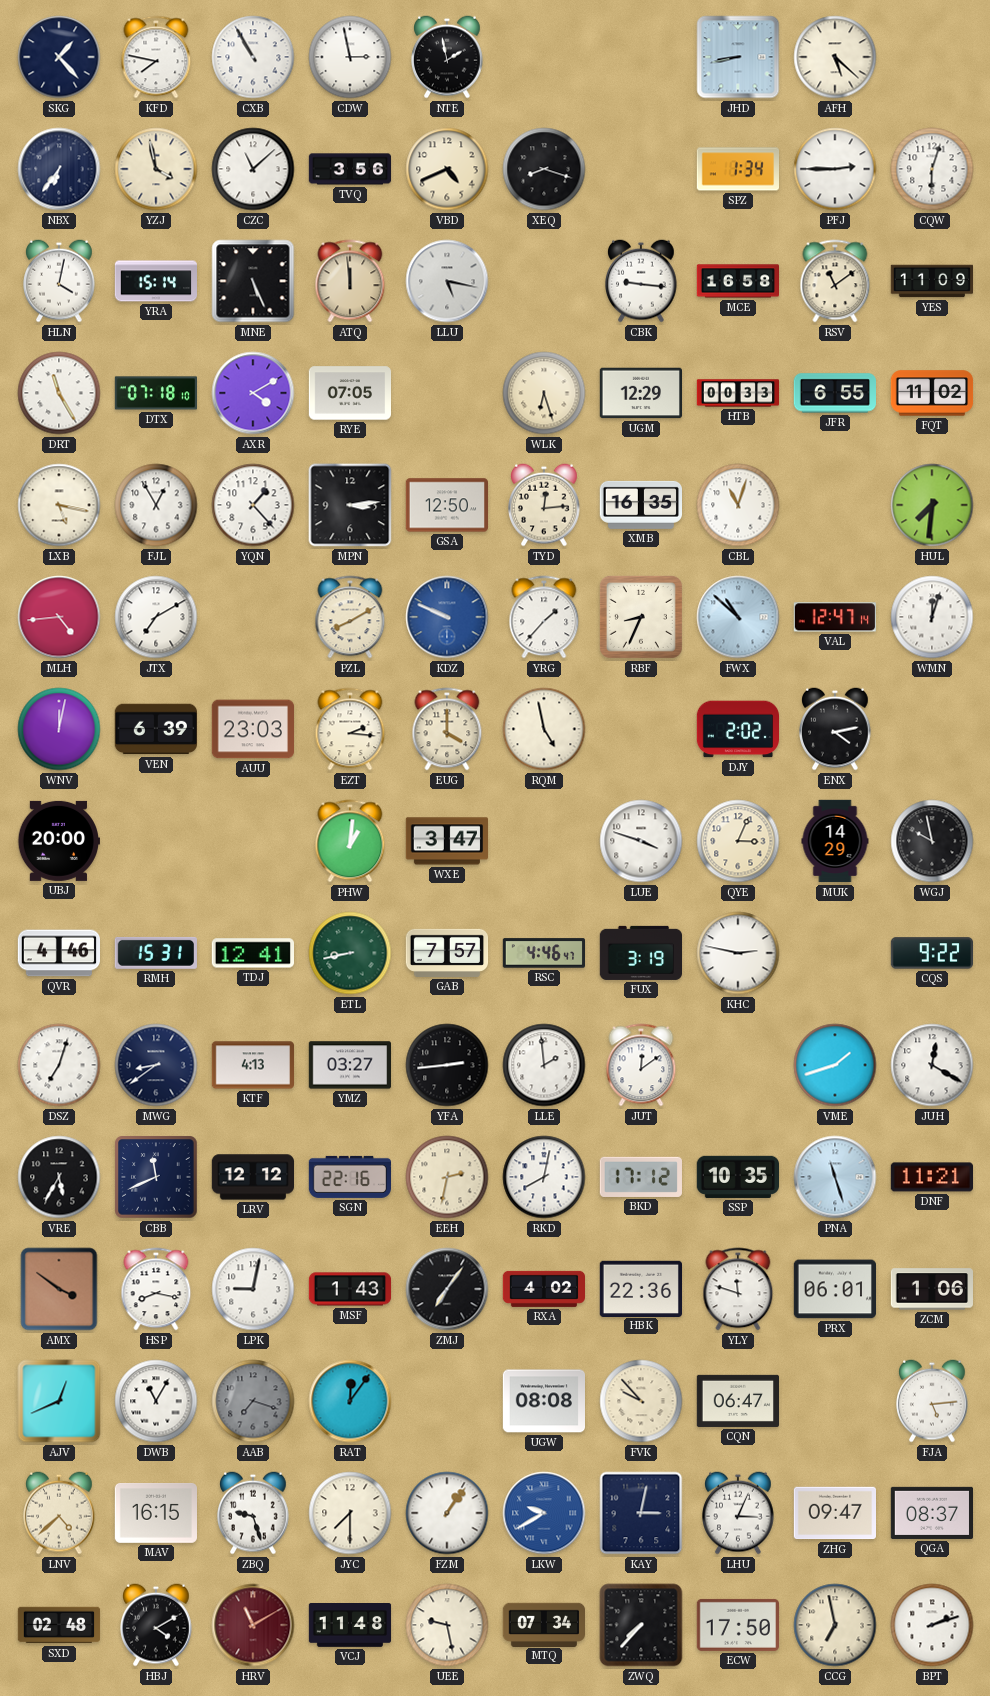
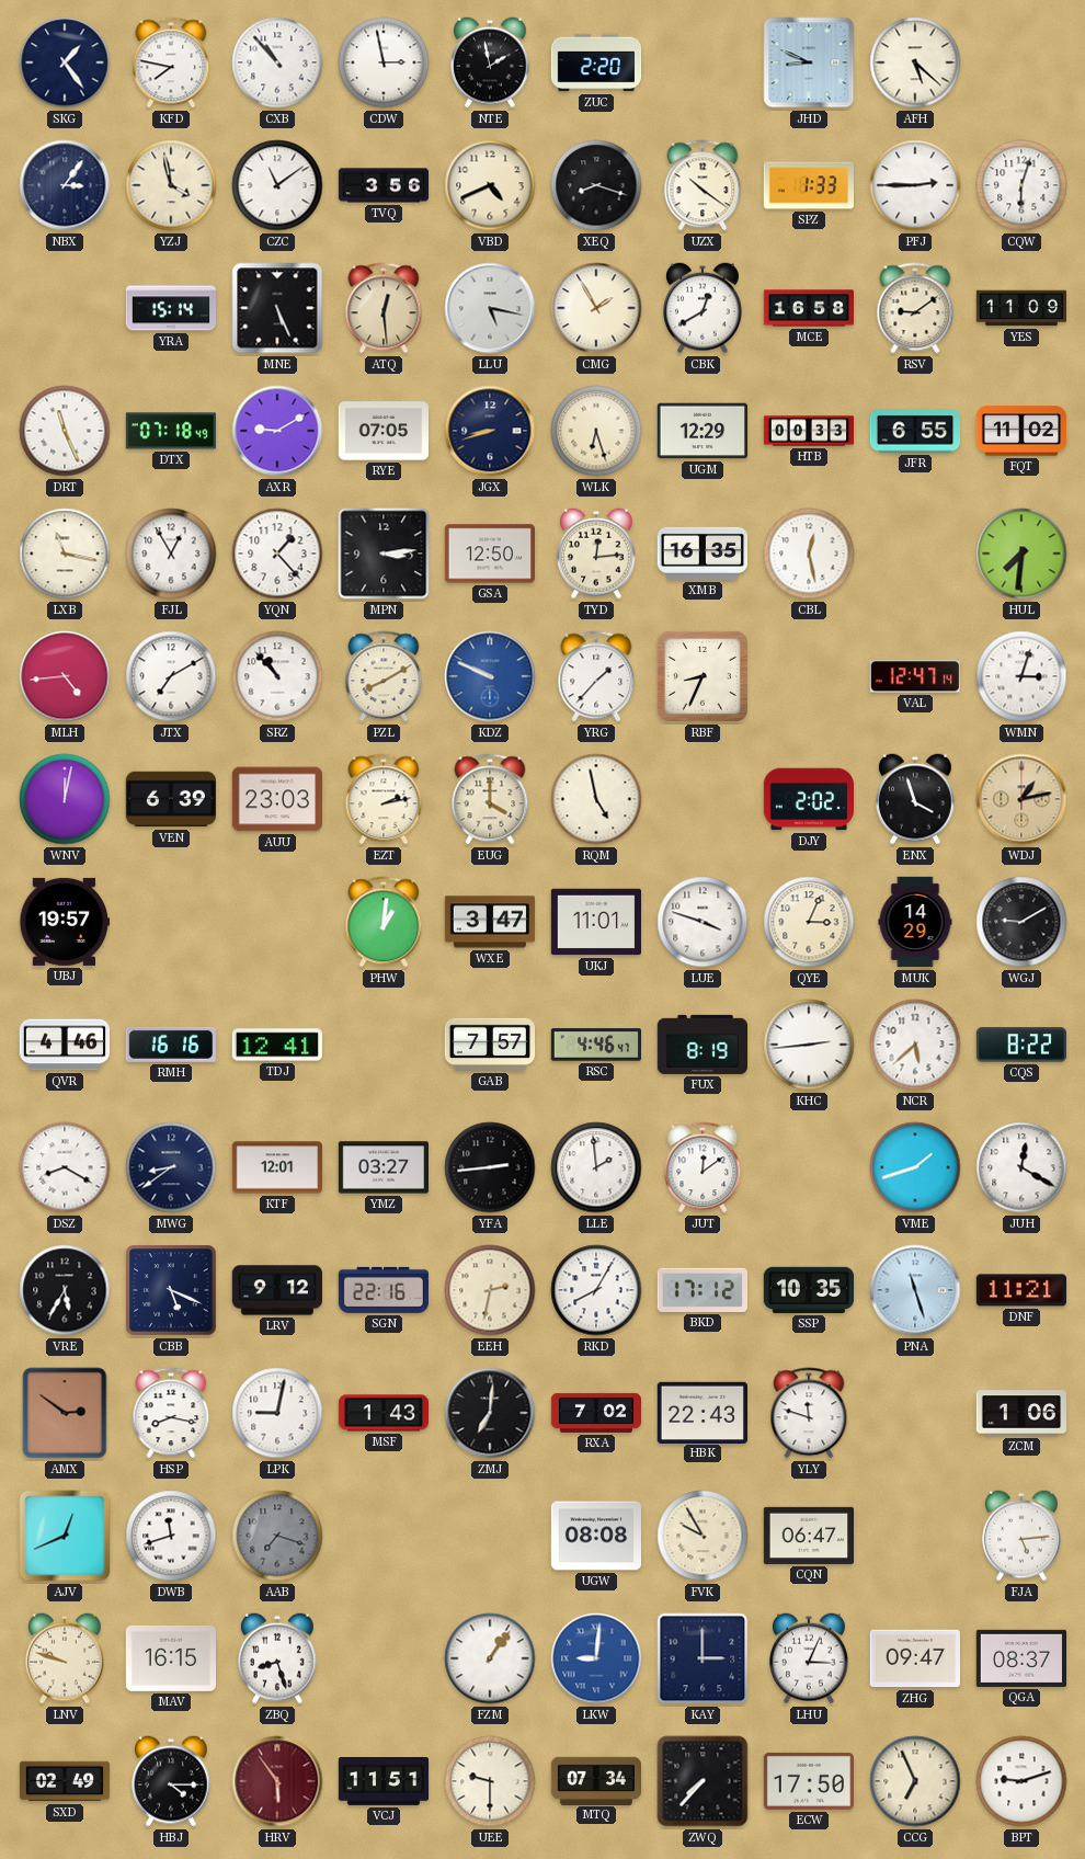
SKG: 1:23 -> 1:24 (65, 62)
CXB: 10:55 -> 10:53 (277, 62)
ZUC: none -> 2:20 (596, 62)
JHD: 8:43 -> 8:49 (809, 62)
NBX: 6:36 -> 3:06 (65, 185)
CZC: 11:08 -> 11:09 (277, 185)
UZX: none -> 10:21 (703, 185)
SPZ: 1:34 -> 1:33 (808, 185)
HLN: 4:02 -> none (59, 281)
ATQ: 11:59 -> 12:29 (384, 308)
CMG: none -> 1:55 (596, 308)
CBK: 9:16 -> 12:40 (703, 308)
RSV: 11:09 -> 9:09 (915, 308)
DRT: 11:25 -> 11:26 (65, 431)
DTX: 07:18:10 -> 07:18:49 (170, 431)
AXR: 4:10 -> 9:10 (277, 431)
JGX: none -> 8:42 (490, 431)
LXB: 5:17 -> 11:17 (65, 554)
CBL: 11:03 -> 12:28 (809, 554)
SRZ: none -> 10:53 (277, 676)
FWX: 10:52 -> none (738, 617)
WMN: 12:03 -> 3:03 (1021, 676)
EZT: 2:16 -> 2:13 (384, 799)
ENX: 4:13 -> 3:57 (915, 799)
WDJ: none -> 1:13 (1021, 799)
UBJ: 20:00 -> 19:57 (64, 922)
UKJ: none -> 11:01 (595, 922)
WGJ: 9:58 -> 9:10 (1021, 922)
RMH: 15:31 -> 16:16 (171, 1045)
ETL: 8:43 -> none (350, 953)
FUX: 3:19 -> 8:19 (701, 1045)
KHC: 2:47 -> 2:44 (809, 1045)
NCR: none -> 5:38 (915, 1045)
CQS: 9:22 -> 8:22 (1020, 1045)
DSZ: 7:03 -> 8:20 (65, 1167)
KTF: 4:13 -> 12:01 (276, 1167)
CBB: 11:41 -> 5:19 (171, 1290)
LRV: 12:12 -> 9:12 (277, 1290)
RKD: 8:02 -> 8:05 (596, 1290)
AMX: 3:51 -> 2:51 (65, 1413)
ZMJ: 7:06 -> 7:01 (490, 1413)
RXA: 4:02 -> 7:02 (595, 1413)
HBK: 22:36 -> 22:43 (701, 1412)
PRX: 06:01 -> none (834, 1289)
DWB: 11:05 -> 11:42 (171, 1536)
RAT: 12:06 -> none (350, 1401)
FVK: 9:53 -> 9:55 (703, 1536)
LNV: 4:38 -> 9:48 (65, 1658)
ZBQ: 9:27 -> 8:27 (277, 1658)
JYC: 7:30 -> none (350, 1513)
LKW: 9:40 -> 9:01 (596, 1658)
KAY: 3:02 -> 3:00 (703, 1658)
SXD: 02:48 -> 02:49 (65, 1781)
HBJ: 4:10 -> 4:15 (171, 1781)
HRV: 11:10 -> 5:54 (277, 1781)
VCJ: 11:48 -> 11:51 (384, 1782)
UEE: 9:28 -> 9:30 (490, 1781)
CCG: 6:58 -> 6:56 (915, 1781)
BPT: 2:12 -> 9:12 (1021, 1781)
